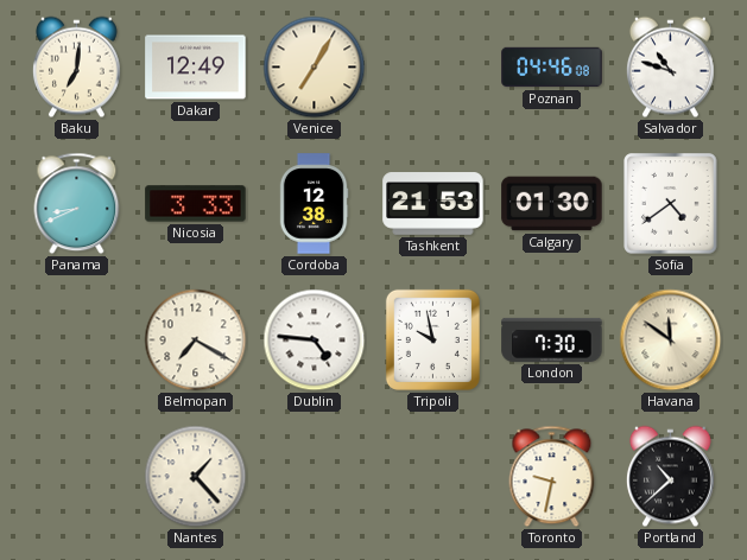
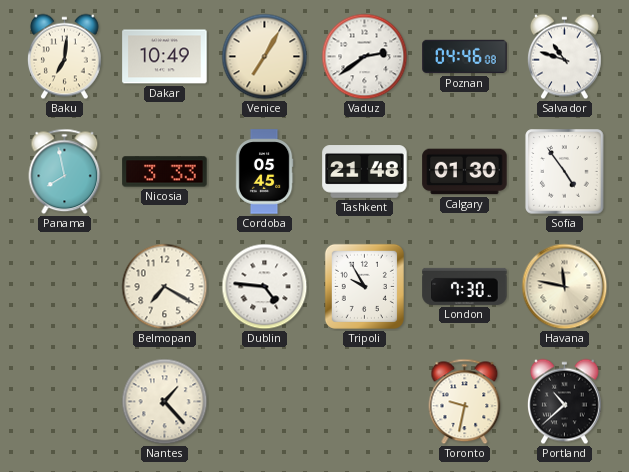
Dakar: 12:49 -> 10:49 (165, 57)
Vaduz: none -> 2:39 (365, 57)
Panama: 8:41 -> 7:58 (65, 172)
Cordoba: 12:38 -> 05:45 (264, 172)
Tashkent: 21:53 -> 21:48 (365, 172)
Sofia: 4:39 -> 4:54 (565, 172)
Tripoli: 9:58 -> 9:55 (364, 286)
Havana: 11:51 -> 11:47 (565, 287)
